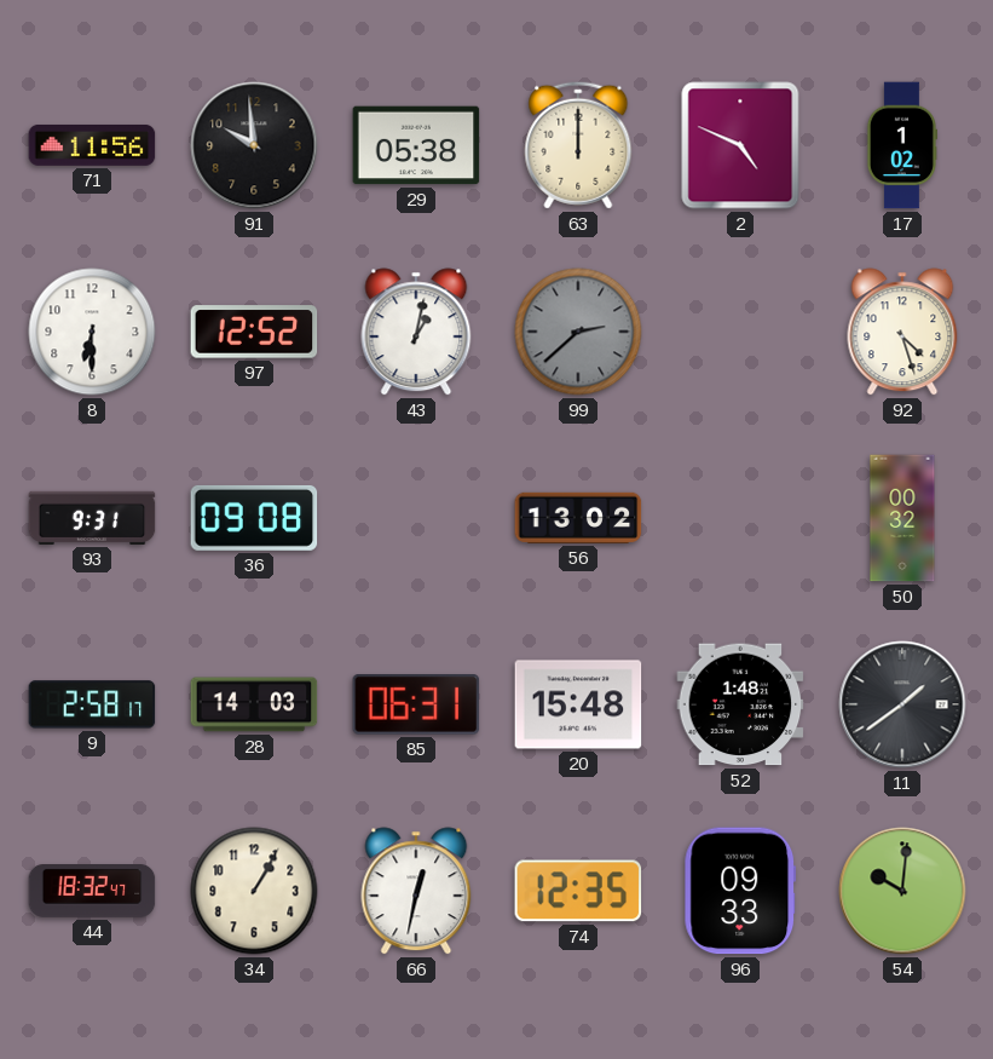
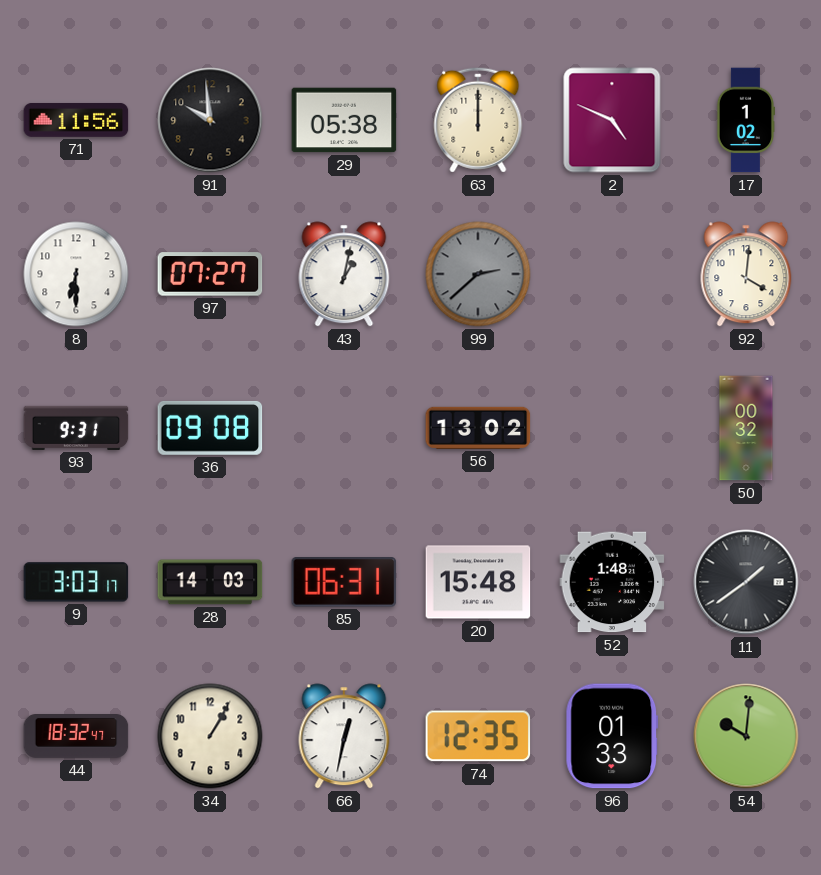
97: 12:52 -> 07:27 (210, 274)
92: 4:27 -> 4:01 (746, 274)
9: 2:58 -> 3:03 (76, 582)
96: 09:33 -> 01:33 (612, 736)
